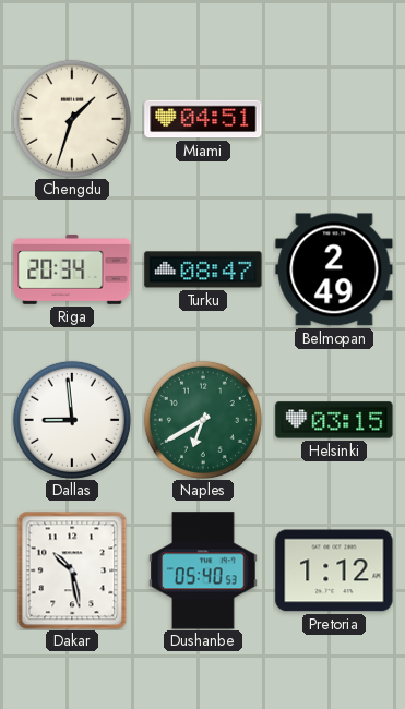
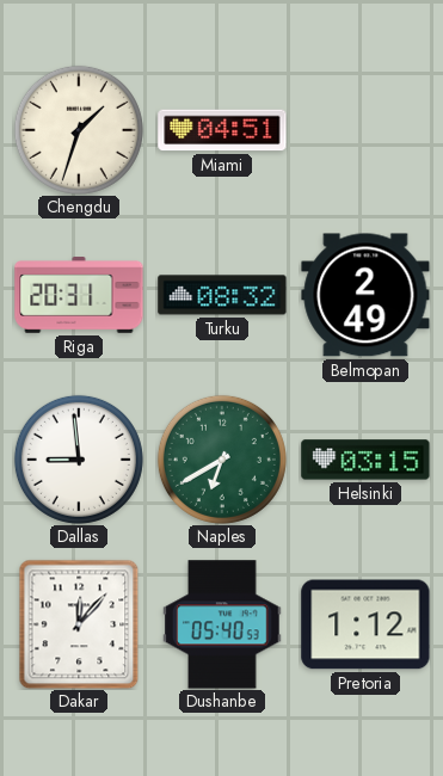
Riga: 20:34 -> 20:31 (79, 295)
Turku: 08:47 -> 08:32 (222, 295)
Dakar: 10:28 -> 12:07 (79, 624)
